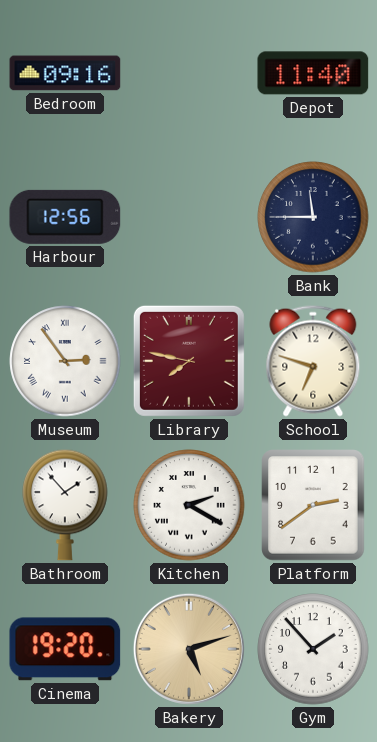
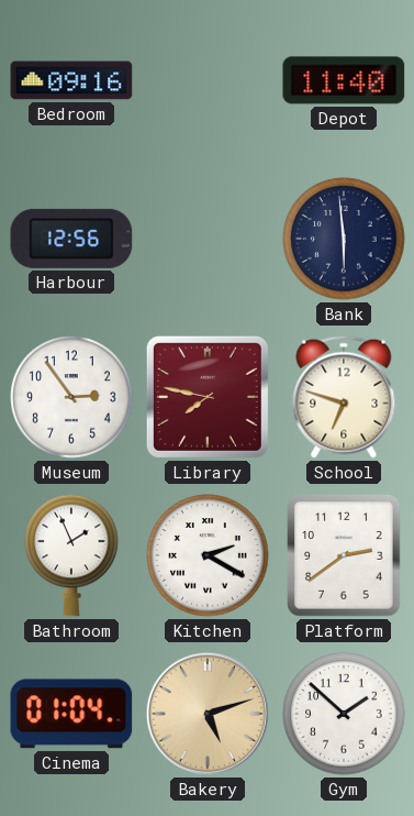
Bank: 11:45 -> 5:59 (344, 239)
Museum numerals: Roman -> Arabic (71, 397)
Bathroom: 1:53 -> 1:56 (71, 555)
Cinema: 19:20 -> 01:04 (71, 714)
Gym: 1:53 -> 1:52 (344, 714)
